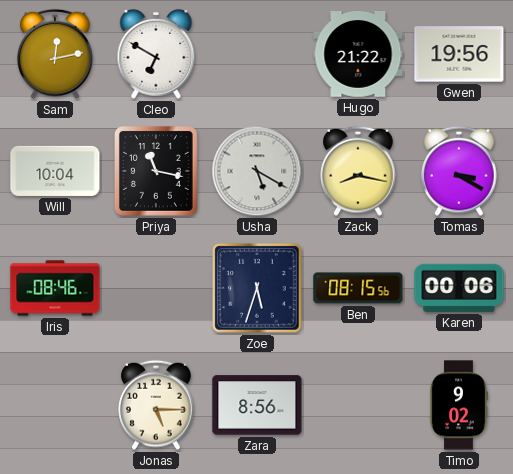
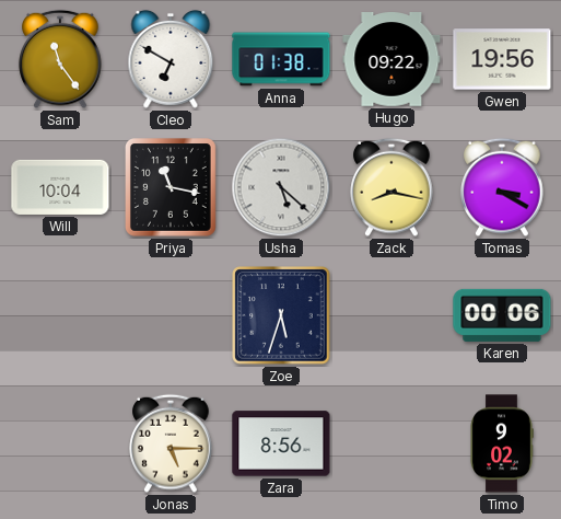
Sam: 12:13 -> 11:24 (60, 59)
Anna: none -> 01:38 (281, 59)
Hugo: 21:22 -> 09:22 (391, 60)
Usha: 5:20 -> 5:22 (281, 187)
Iris: 08:46 -> none (55, 288)
Ben: 08:15 -> none (358, 288)
